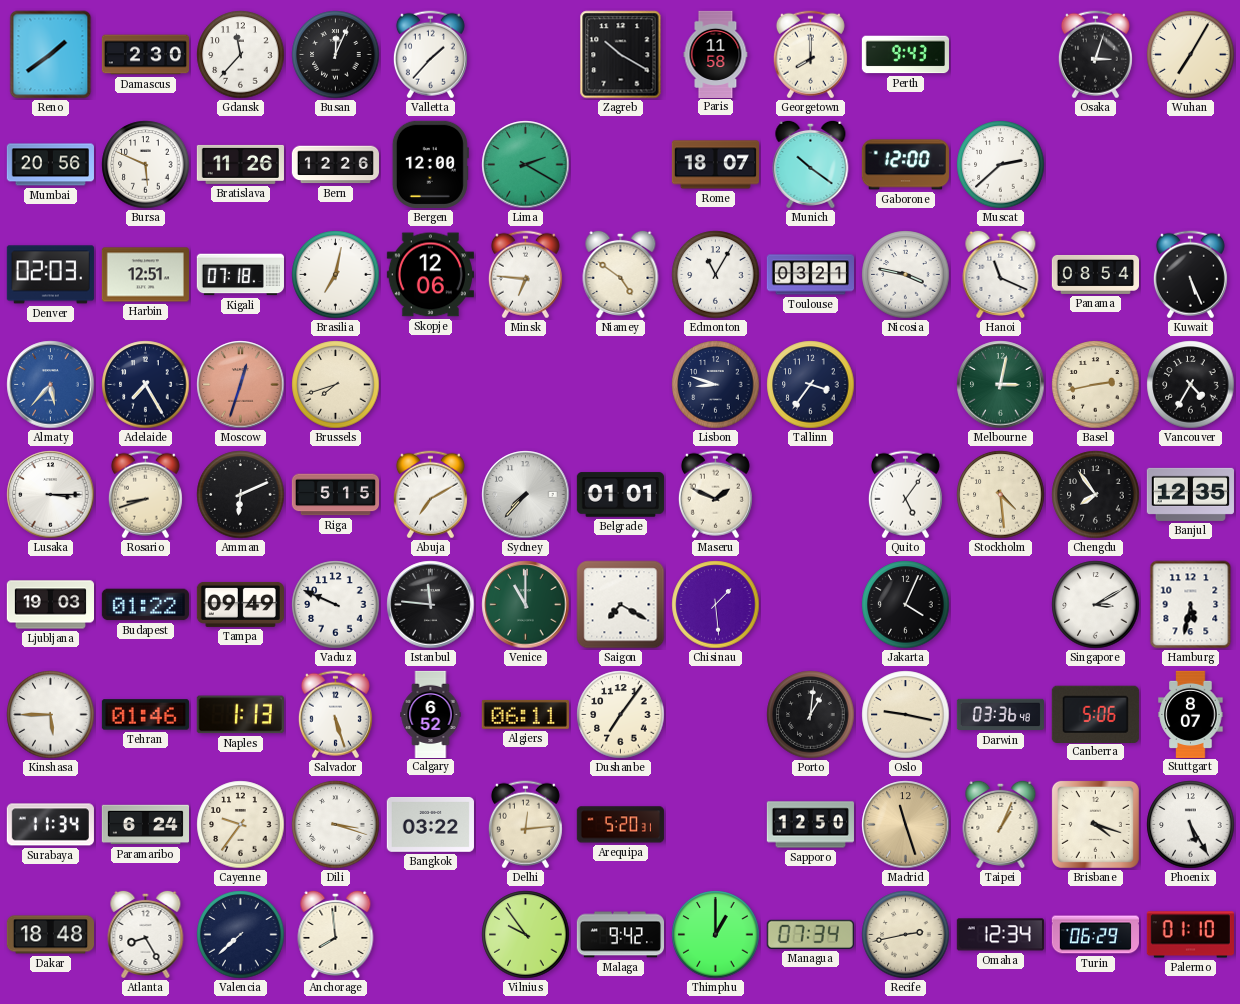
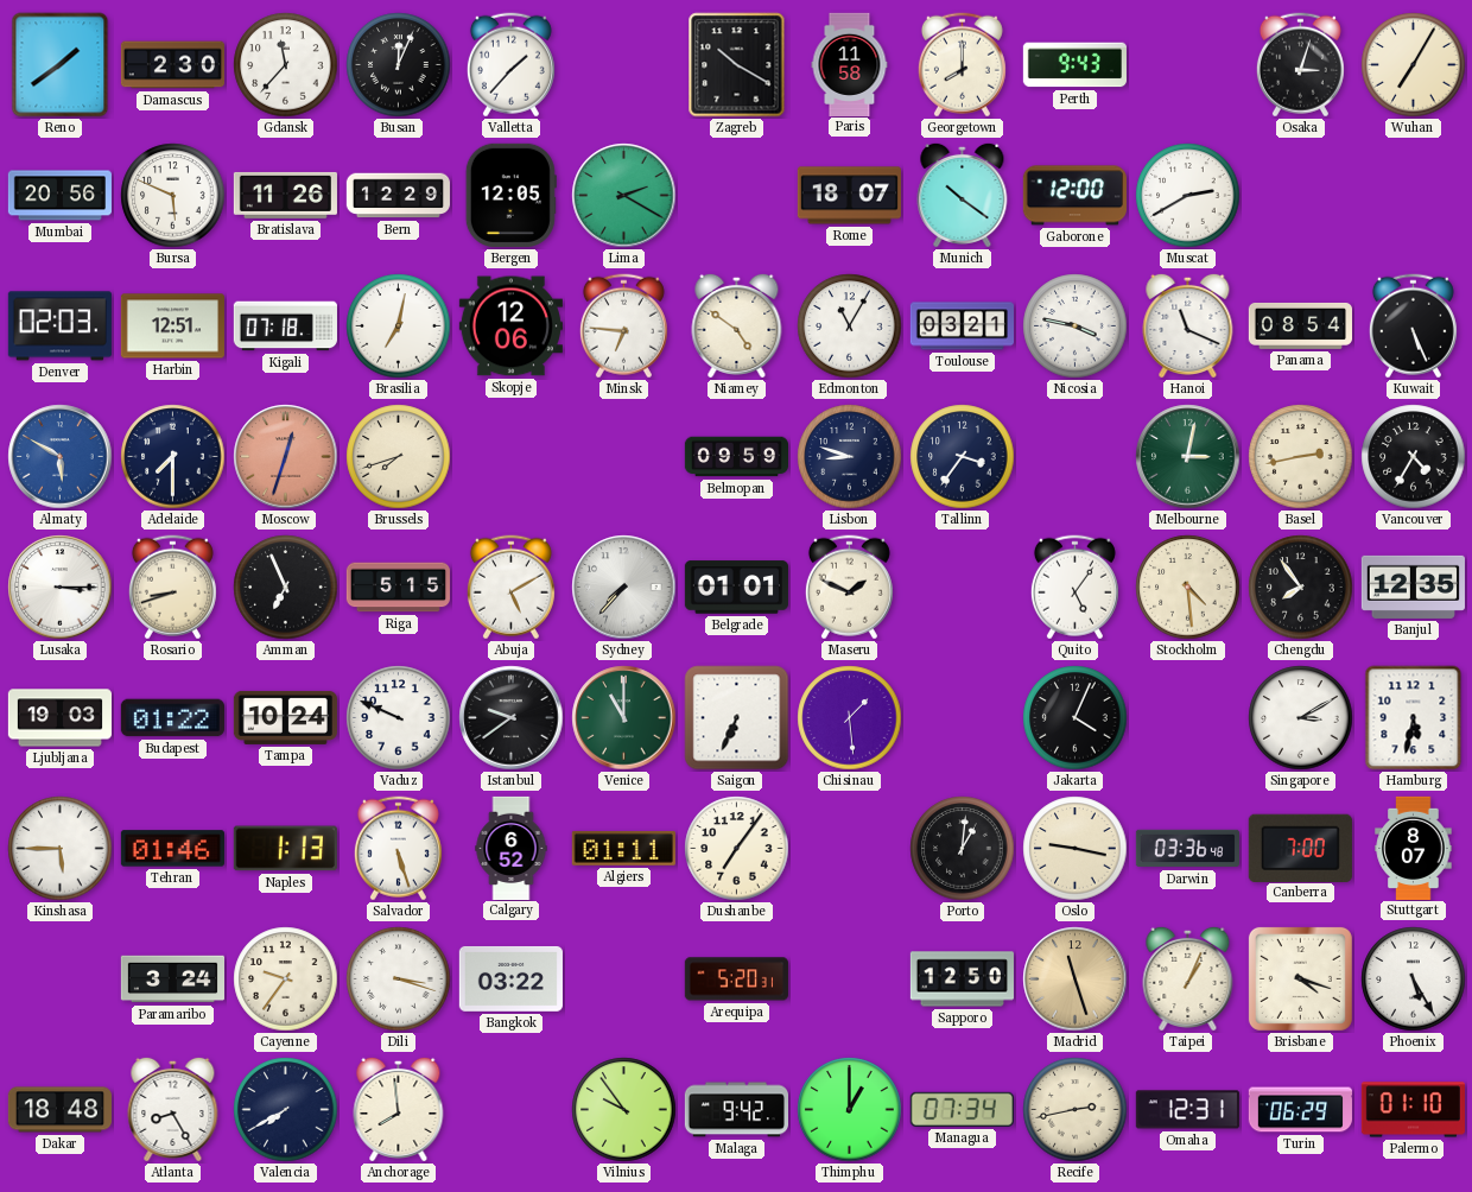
Bern: 12:26 -> 12:29 (398, 196)
Bergen: 12:00 -> 12:05 (510, 195)
Muscat: 2:38 -> 2:40 (1188, 196)
Almaty: 5:37 -> 5:50 (61, 457)
Adelaide: 7:25 -> 7:30 (173, 457)
Belmopan: none -> 09:59 (736, 457)
Amman: 6:11 -> 6:56 (286, 588)
Abuja: 7:10 -> 5:10 (510, 588)
Tampa: 09:49 -> 10:24 (285, 717)
Istanbul: 11:46 -> 9:39 (512, 718)
Saigon: 7:20 -> 6:34 (737, 718)
Algiers: 06:11 -> 01:11 (623, 848)
Canberra: 5:06 -> 7:00 (1300, 848)
Surabaya: 11:34 -> none (50, 825)
Paramaribo: 6:24 -> 3:24 (172, 979)
Delhi: 12:14 -> none (525, 825)
Valencia: 7:38 -> 7:40 (286, 1110)
Omaha: 12:34 -> 12:31 (1187, 1110)
